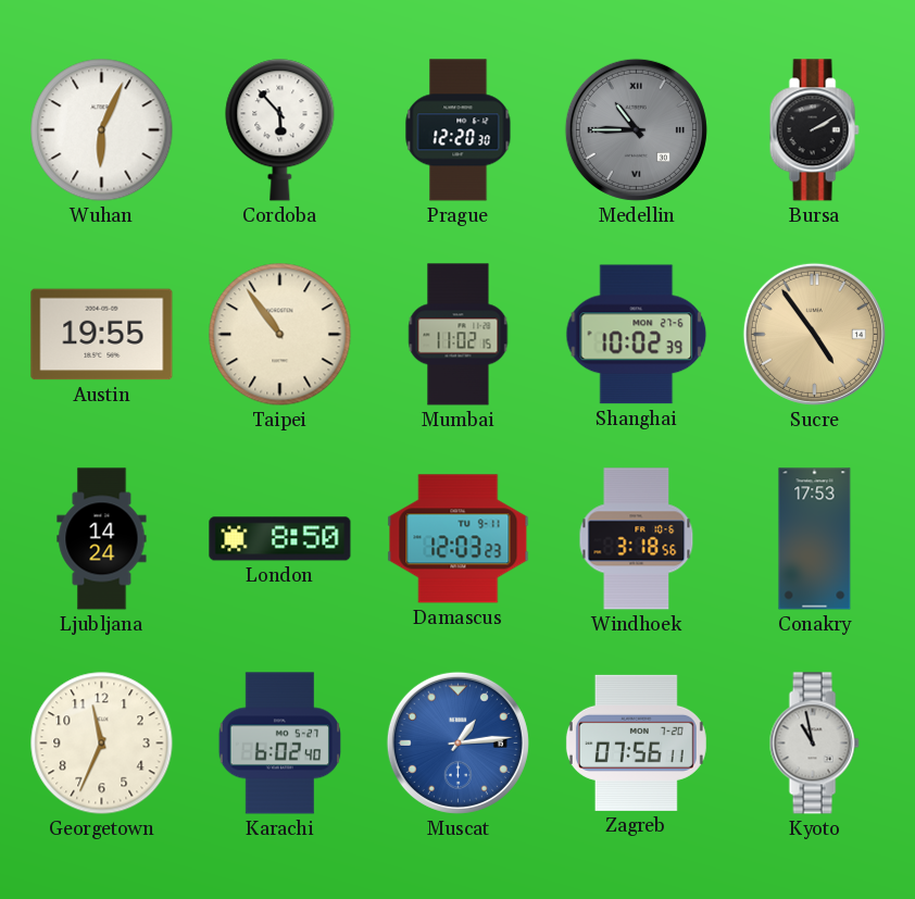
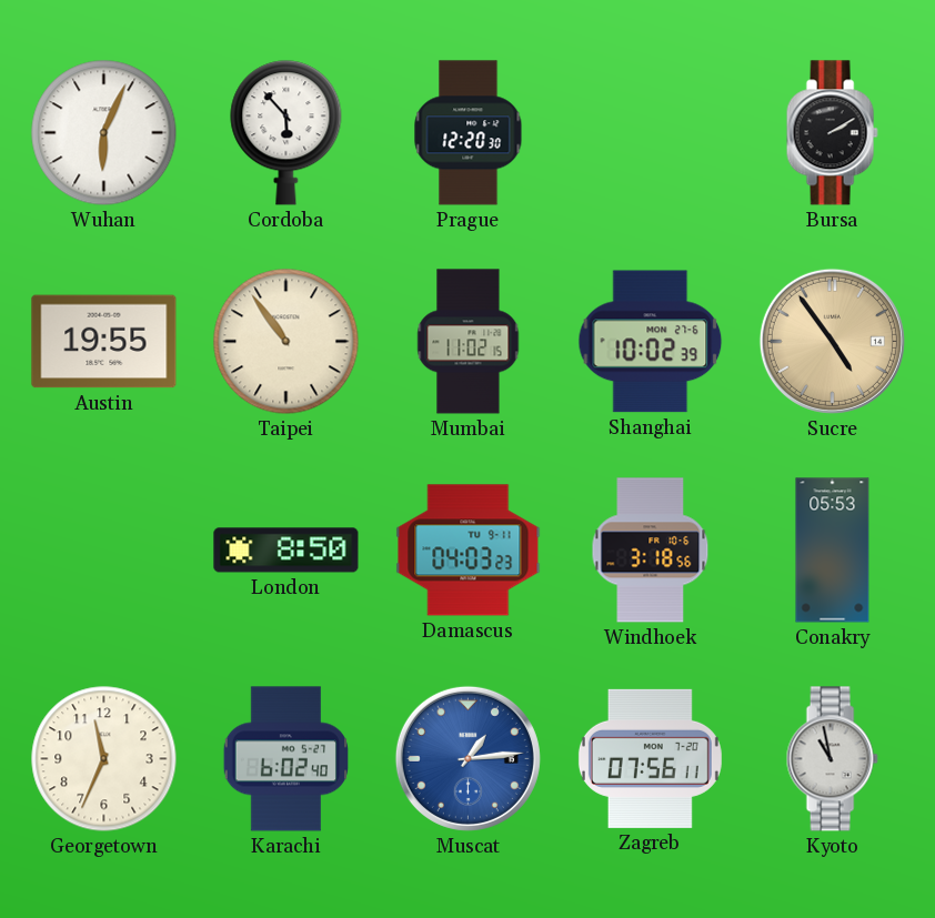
Medellin: 10:45 -> none (636, 129)
Ljubljana: 14:24 -> none (102, 539)
Damascus: 12:03 -> 04:03 (469, 551)
Conakry: 17:53 -> 05:53 (833, 551)
